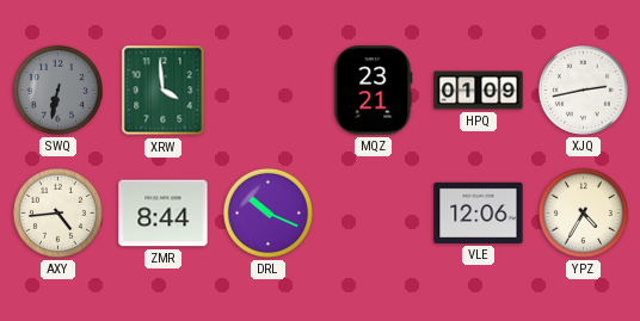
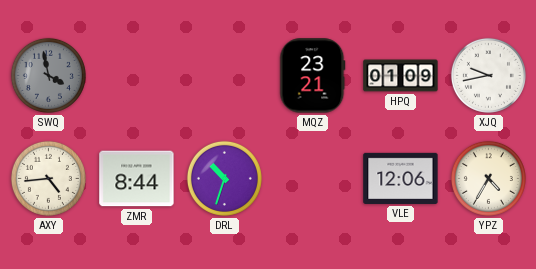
SWQ: 6:32 -> 3:58 (48, 75)
XRW: 3:59 -> none (164, 91)
XJQ: 2:43 -> 9:43 (488, 75)
DRL: 10:19 -> 10:33 (224, 178)
